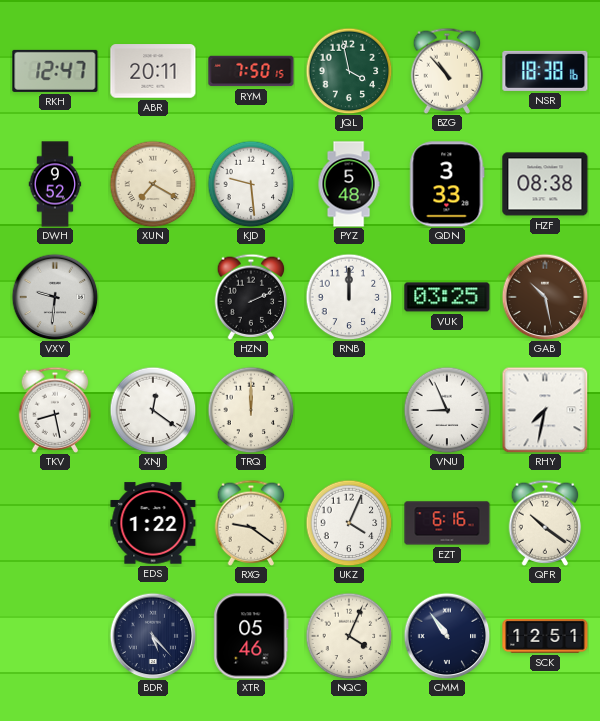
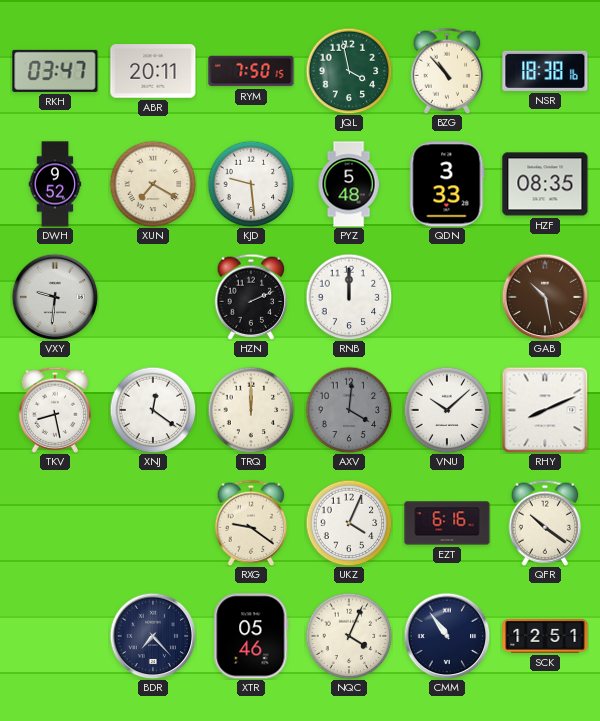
RKH: 12:47 -> 03:47 (55, 71)
HZF: 08:38 -> 08:35 (545, 184)
VUK: 03:25 -> none (447, 297)
AXV: none -> 4:01 (349, 410)
VNU: 8:56 -> 10:08 (447, 410)
RHY: 7:32 -> 8:11 (545, 410)
EDS: 1:22 -> none (153, 523)
BDR: 5:23 -> 7:23 (153, 636)
